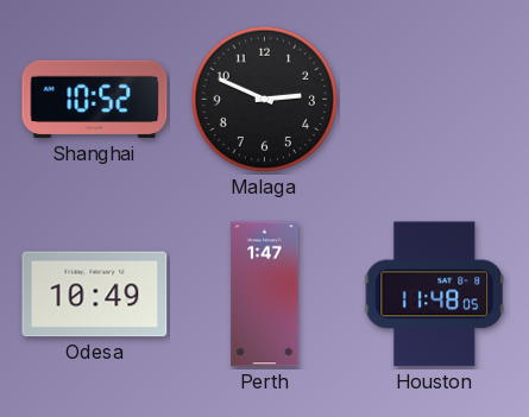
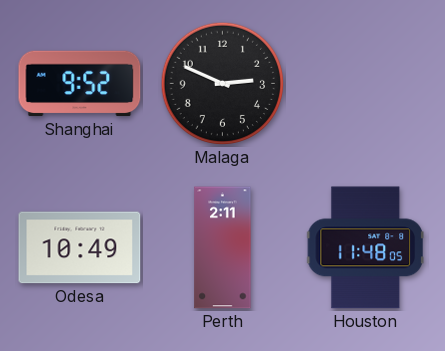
Shanghai: 10:52 -> 9:52 (80, 84)
Perth: 1:47 -> 2:11 (223, 248)
